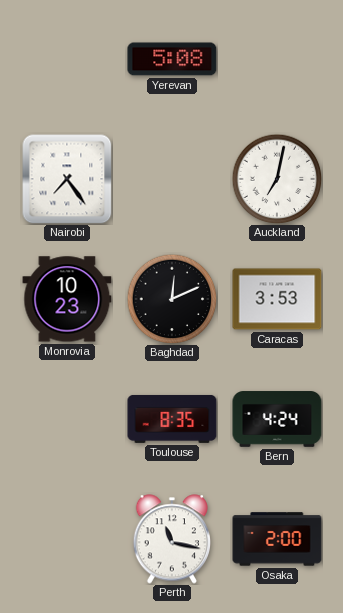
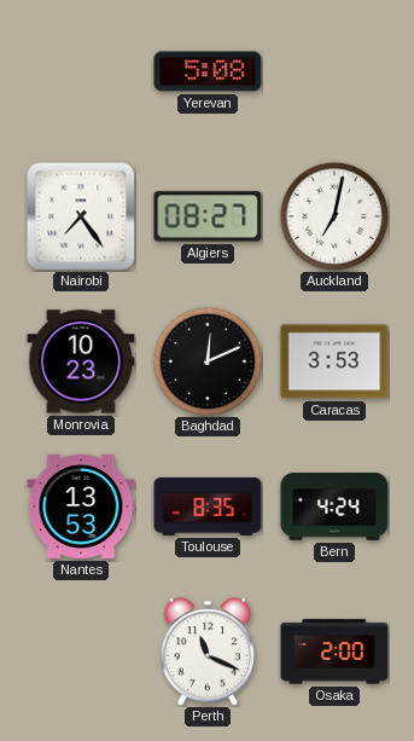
Algiers: none -> 08:27 (208, 216)
Nantes: none -> 13:53 (81, 506)
Perth: 11:17 -> 11:19 (206, 652)
